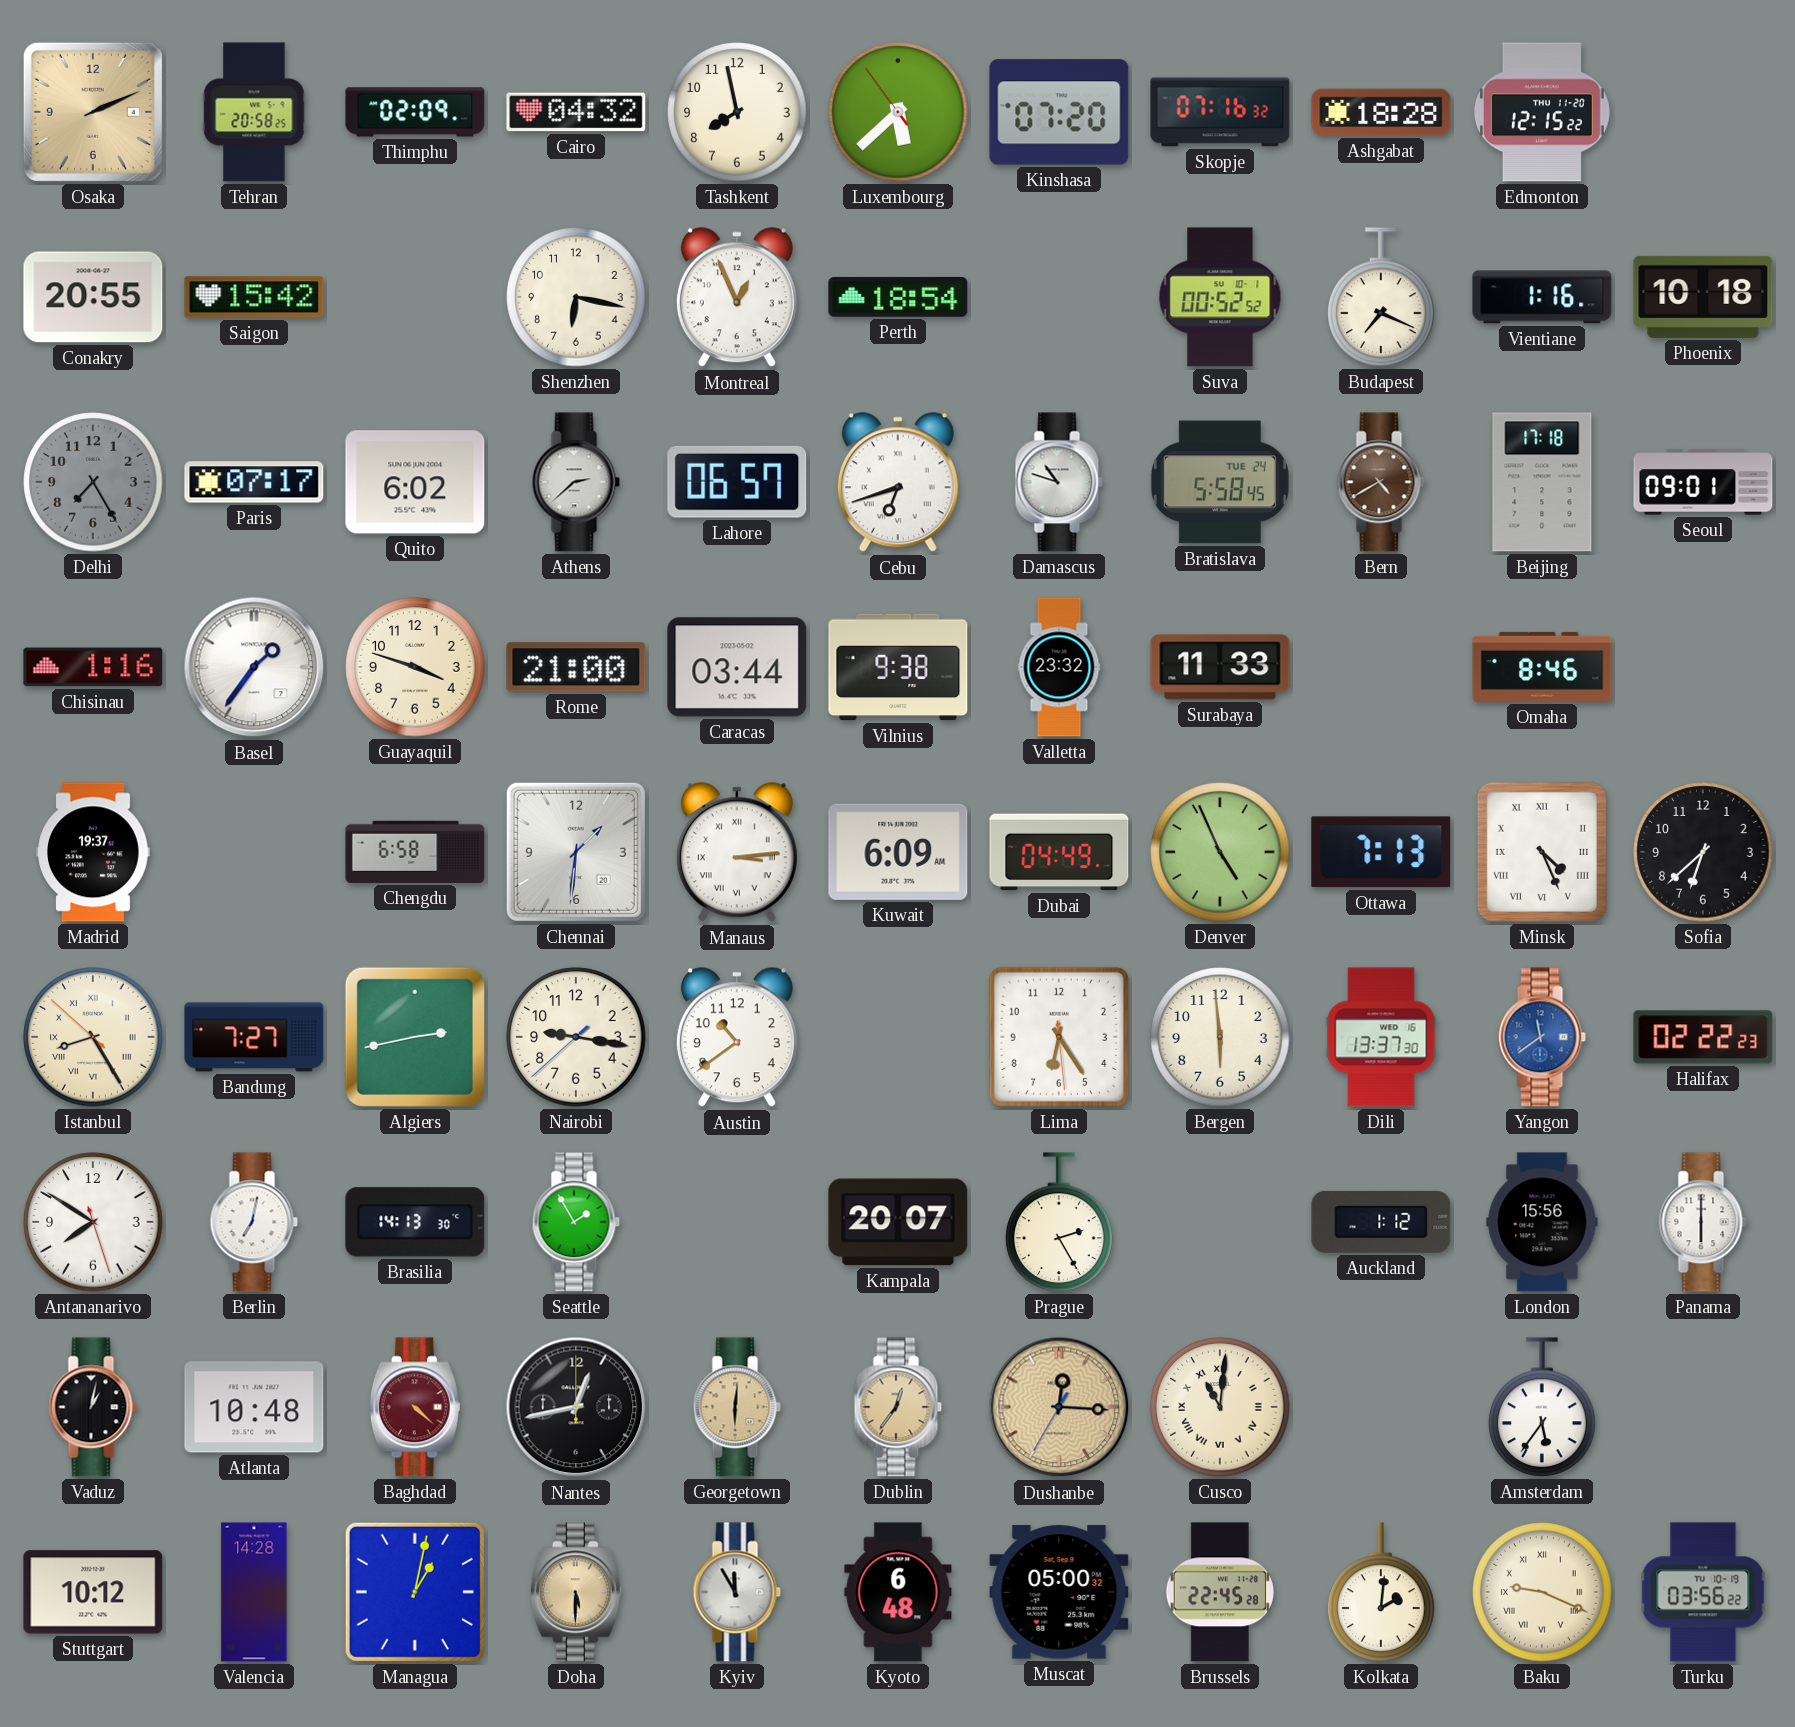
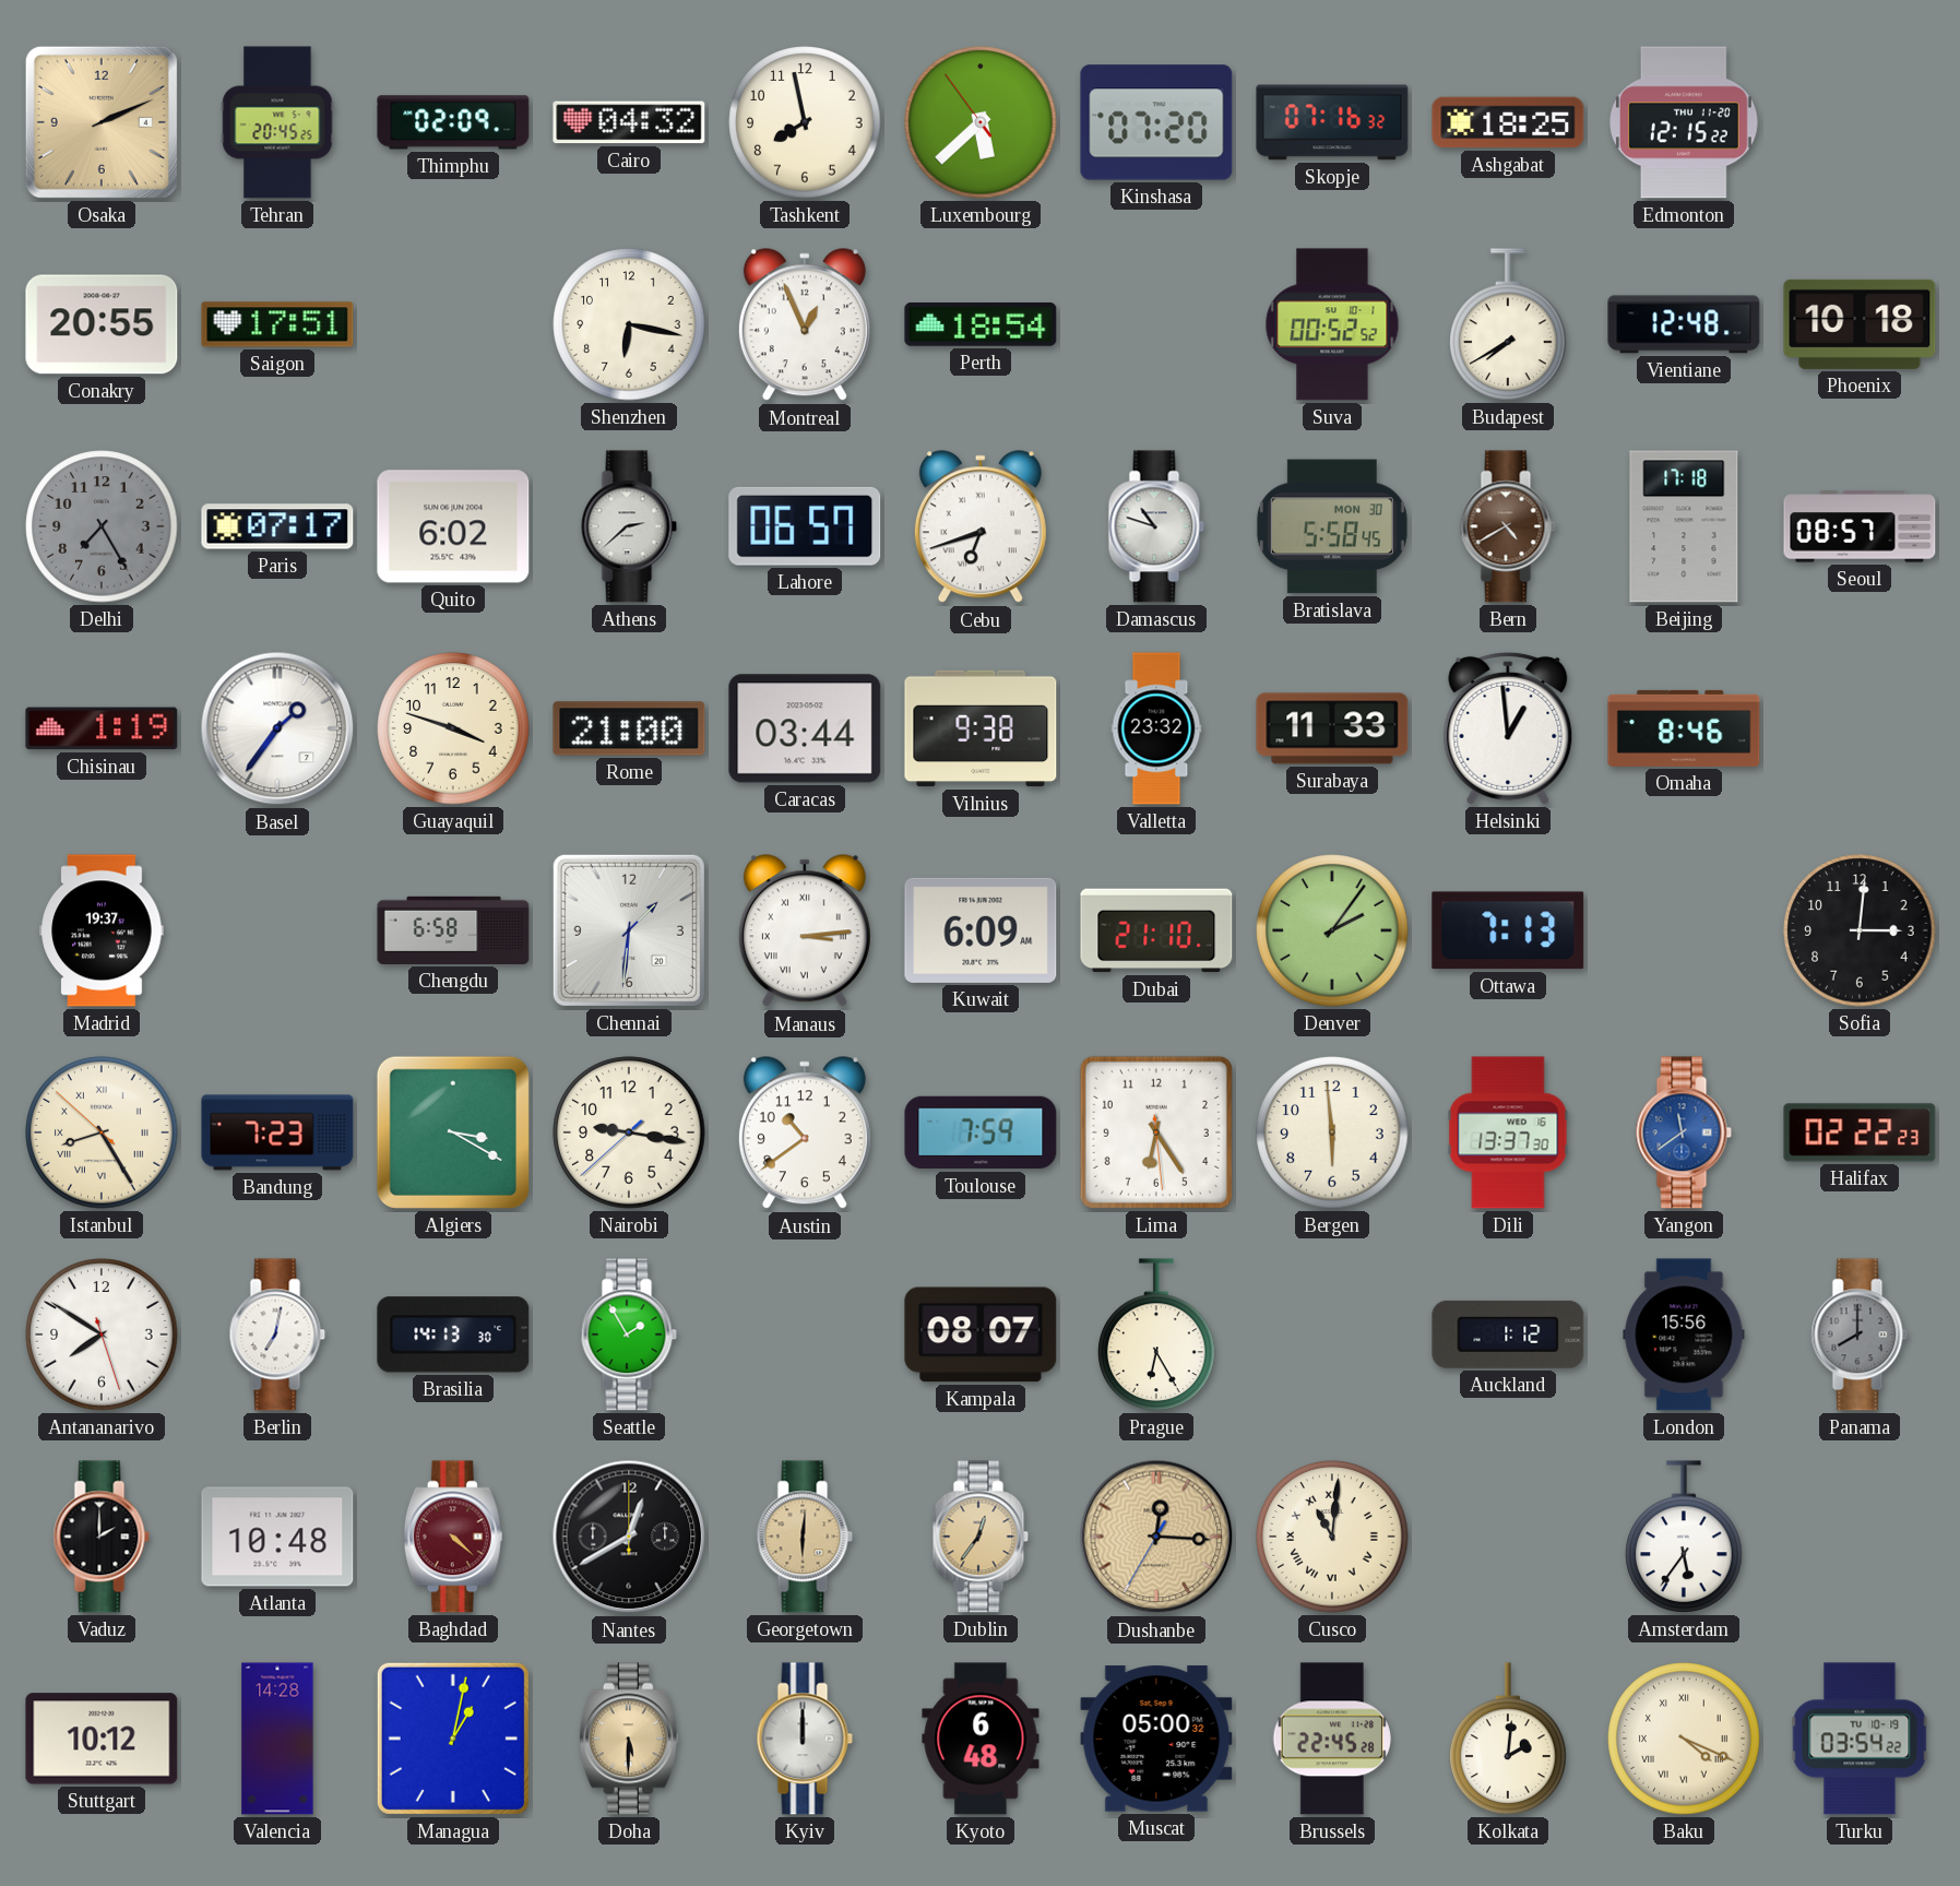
Tehran: 20:58 -> 20:45 (277, 122)
Ashgabat: 18:28 -> 18:25 (1508, 122)
Saigon: 15:42 -> 17:51 (277, 324)
Budapest: 7:19 -> 7:40 (1508, 324)
Vientiane: 1:16 -> 12:48 (1684, 324)
Bratislava date: TUE 24 -> MON 30 (1332, 526)
Seoul: 09:01 -> 08:57 (1860, 526)
Chisinau: 1:16 -> 1:19 (102, 728)
Helsinki: none -> 12:59 (1508, 728)
Dubai: 04:49 -> 21:10 (1156, 930)
Denver: 4:56 -> 2:06 (1332, 930)
Minsk: 4:26 -> none (1542, 852)
Sofia: 6:38 -> 3:01 (1860, 930)
Bandung: 7:27 -> 7:23 (277, 1132)
Algiers: 2:43 -> 3:20 (453, 1132)
Toulouse: none -> 7:59 (981, 1132)
Kampala: 20:07 -> 08:07 (981, 1335)
Prague: 2:25 -> 6:25 (1156, 1335)
Panama: 6:00 -> 8:00 (1860, 1335)
Panama dial: white -> grey (1860, 1335)
Vaduz: 1:02 -> 2:00 (102, 1537)
Nantes: 12:43 -> 12:40 (629, 1537)
Kyiv: 11:55 -> 12:00 (805, 1739)
Baku: 9:19 -> 4:19 (1684, 1739)
Turku: 03:56 -> 03:54 (1860, 1739)
